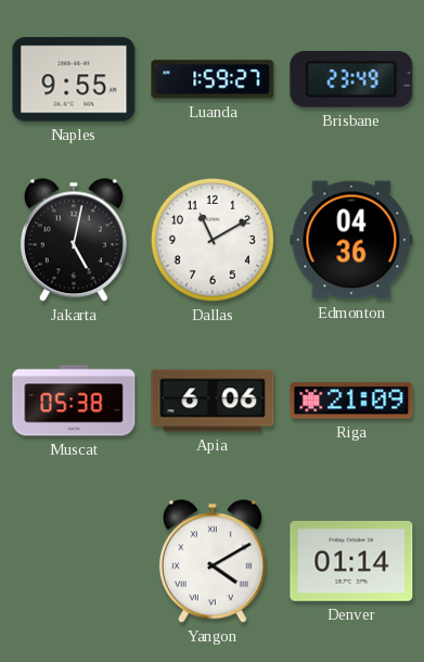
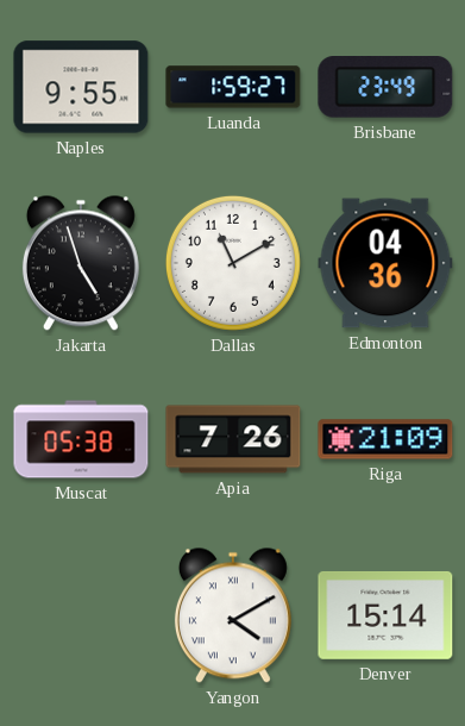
Jakarta: 5:02 -> 4:57 (81, 263)
Apia: 6:06 -> 7:26 (233, 439)
Denver: 01:14 -> 15:14 (385, 615)
